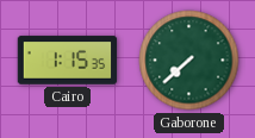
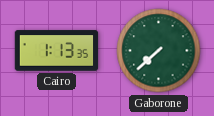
Cairo: 1:15 -> 1:13 (57, 51)
